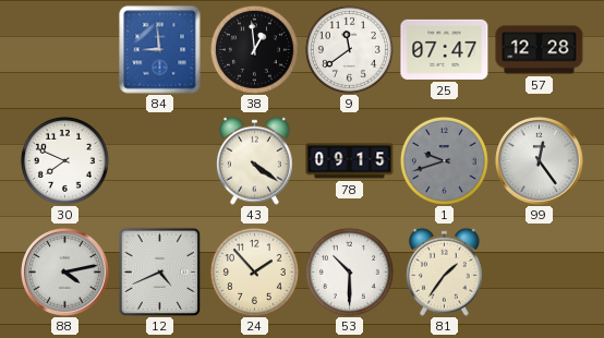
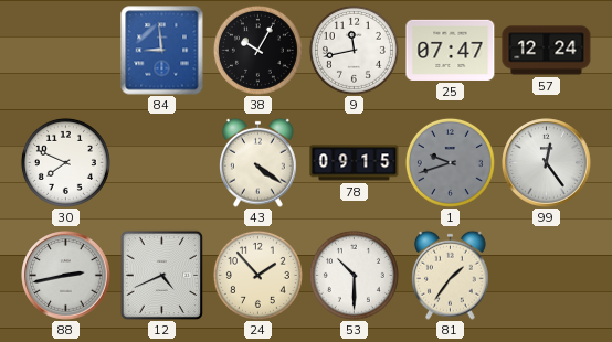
38: 12:59 -> 10:05 (257, 50)
9: 11:39 -> 11:43 (354, 50)
57: 12:28 -> 12:24 (547, 51)
88: 4:13 -> 2:43 (66, 276)
